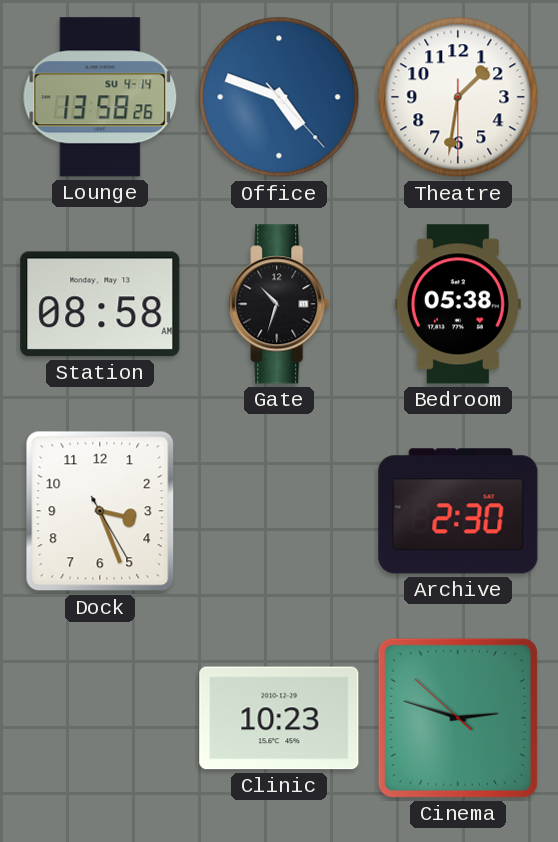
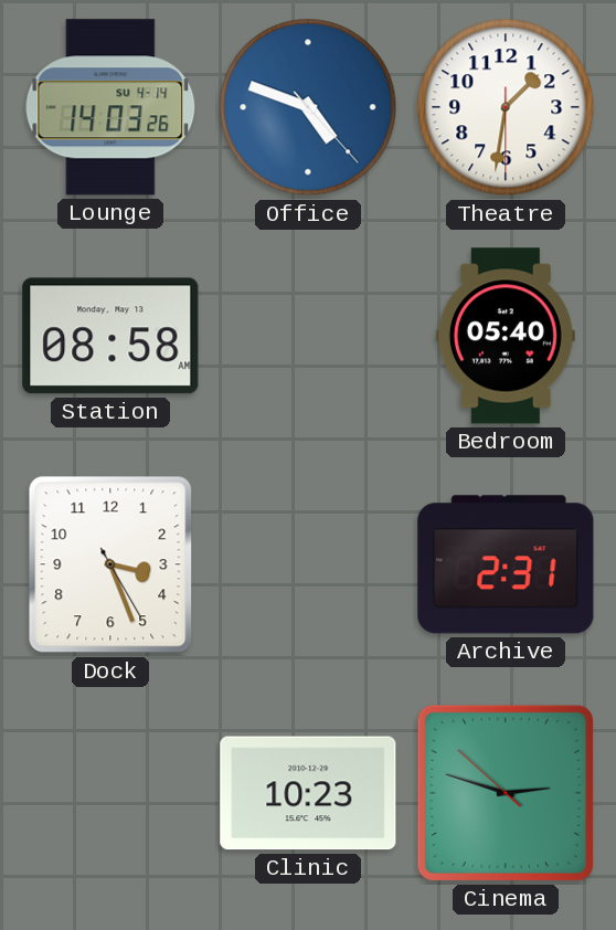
Lounge: 13:58 -> 14:03 (110, 107)
Gate: 10:33 -> none (279, 304)
Bedroom: 05:38 -> 05:40 (506, 336)
Archive: 2:30 -> 2:31 (506, 564)
